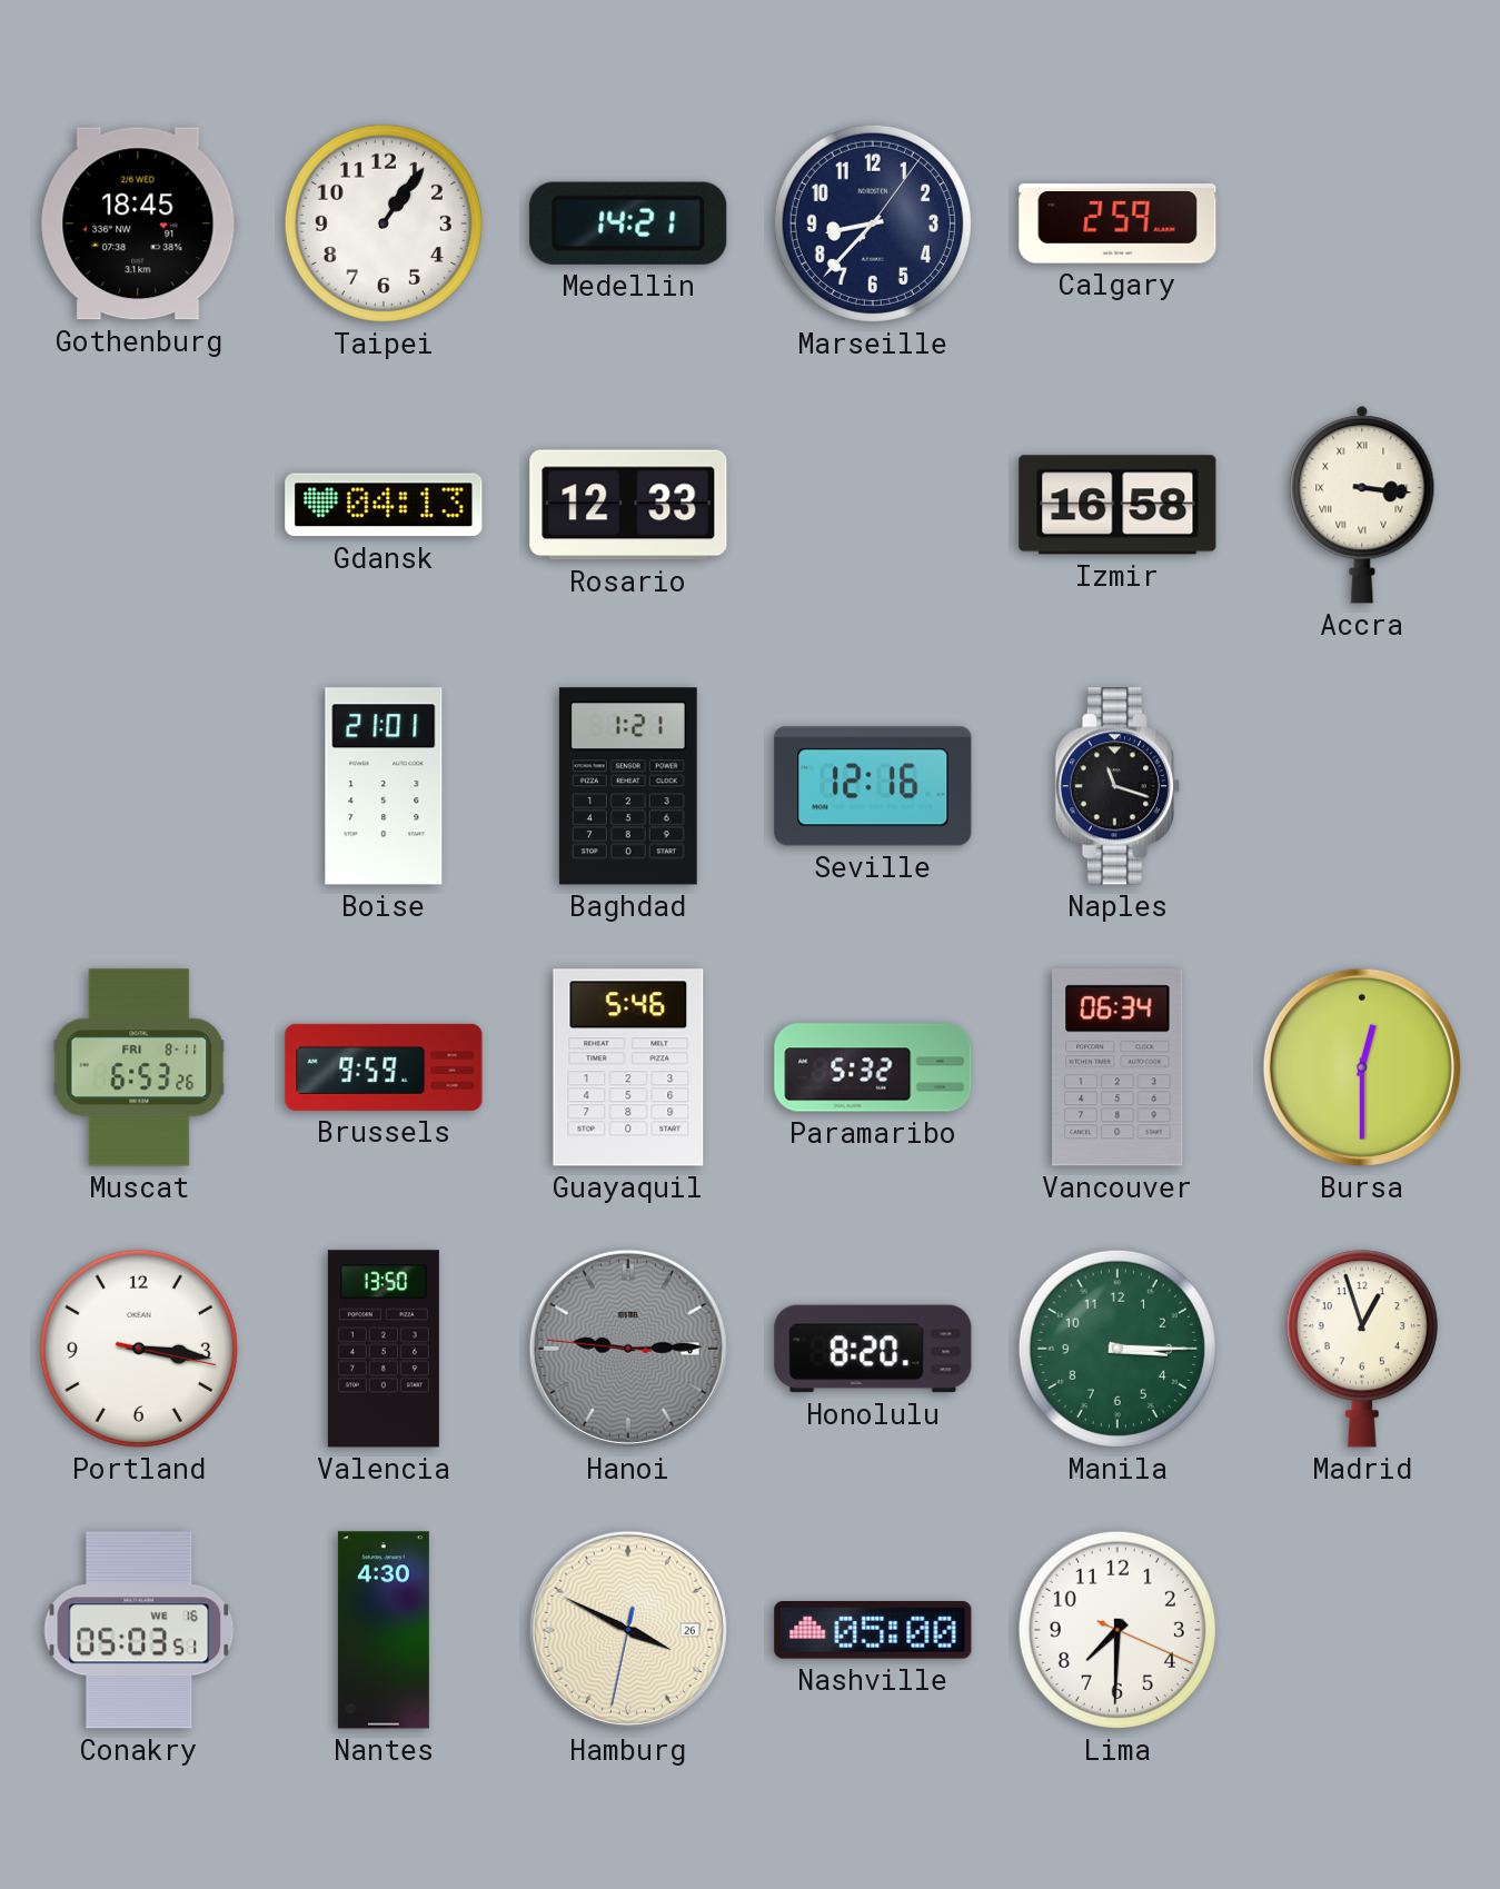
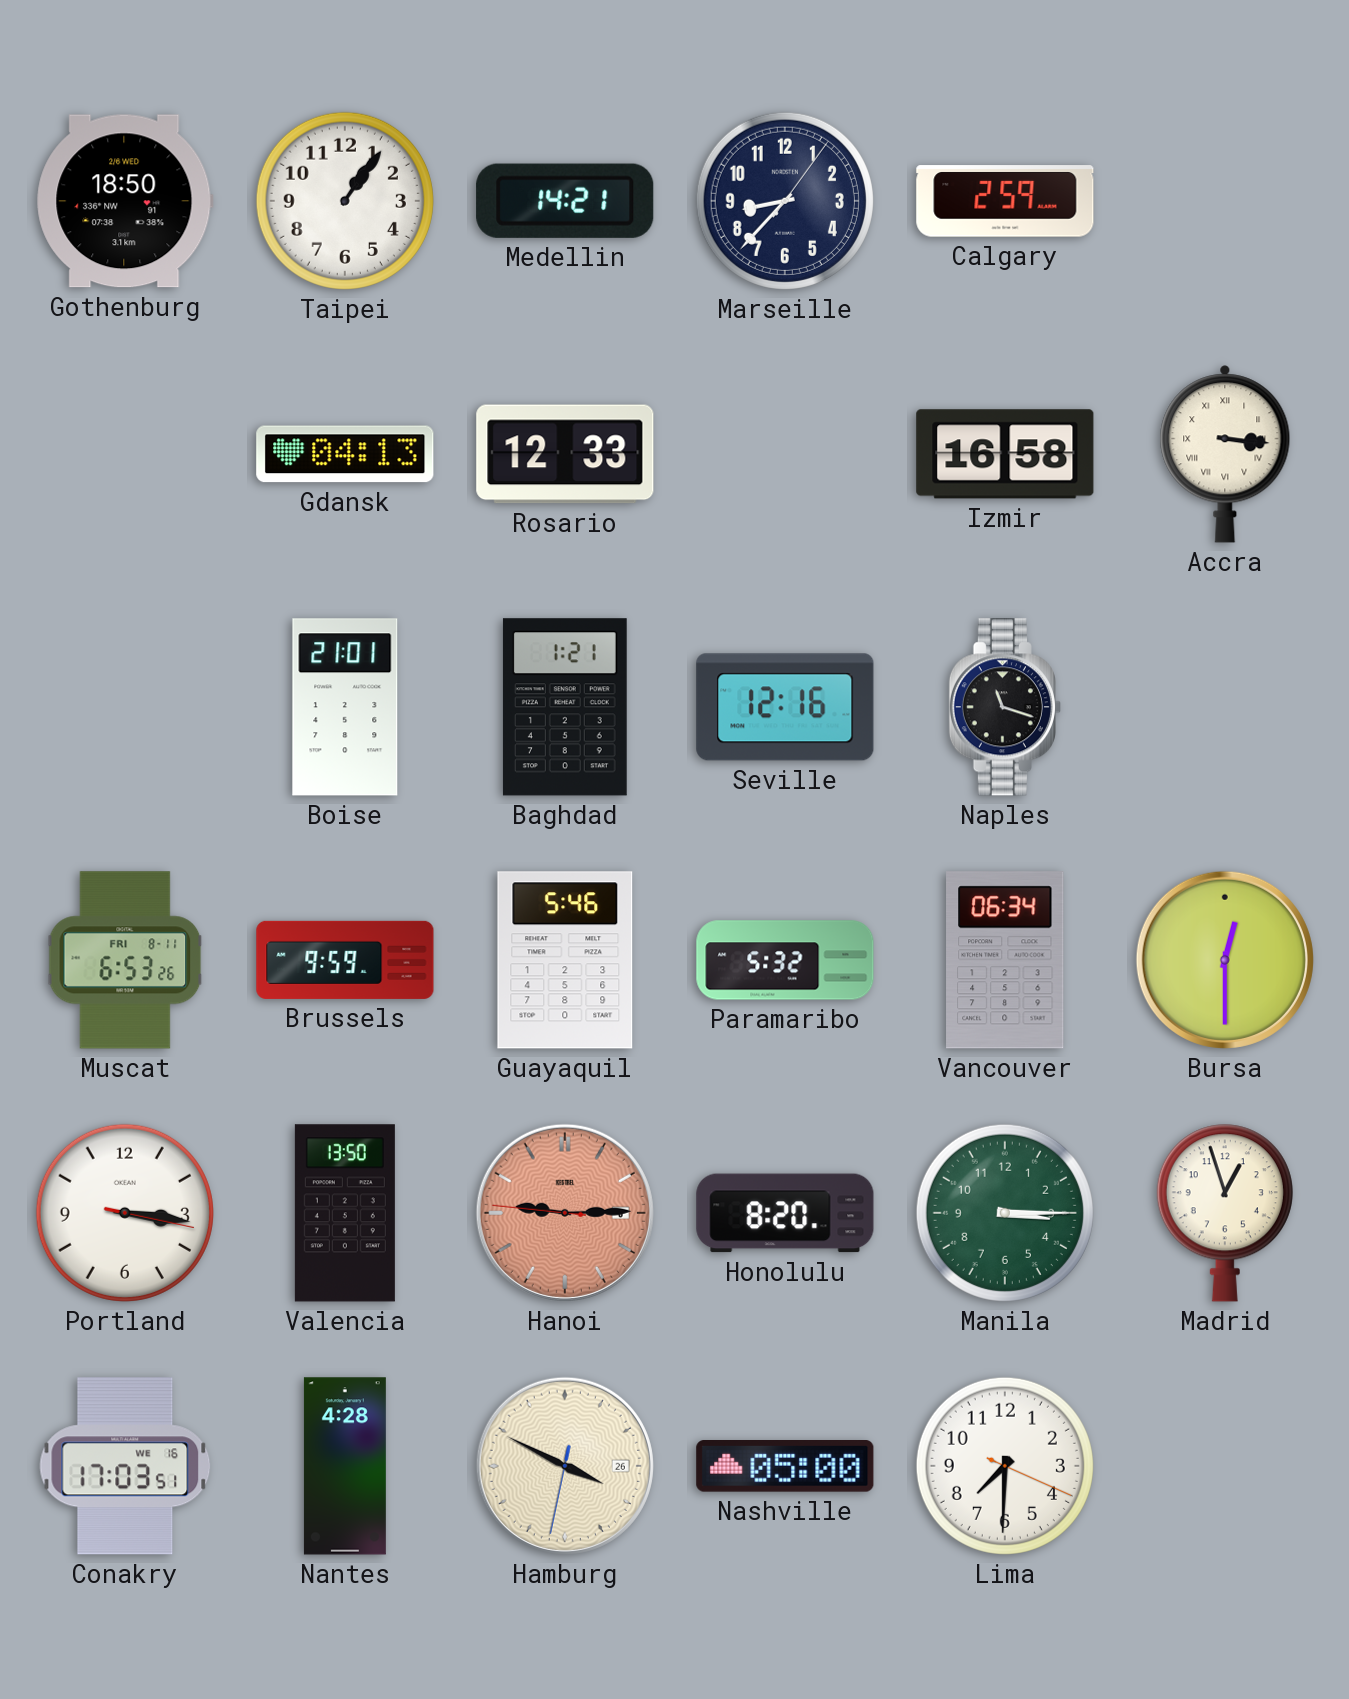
Gothenburg: 18:45 -> 18:50 (125, 201)
Hanoi dial: grey -> salmon (565, 1213)
Conakry: 05:03 -> 17:03 (125, 1466)
Nantes: 4:30 -> 4:28 (345, 1466)
